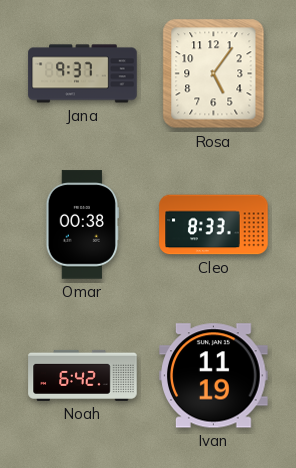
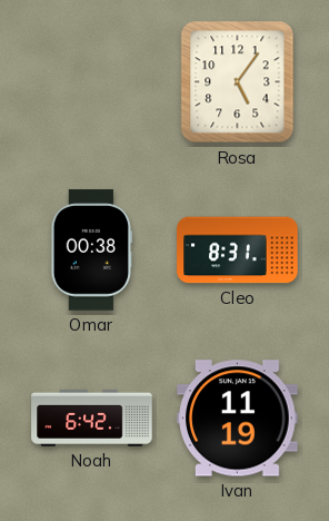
Jana: 9:37 -> none (83, 74)
Cleo: 8:33 -> 8:31 (238, 250)
